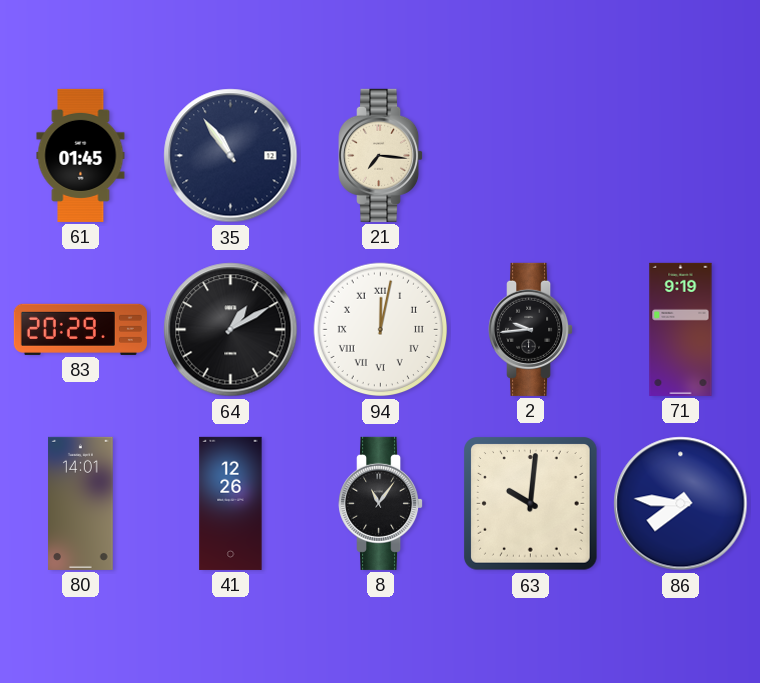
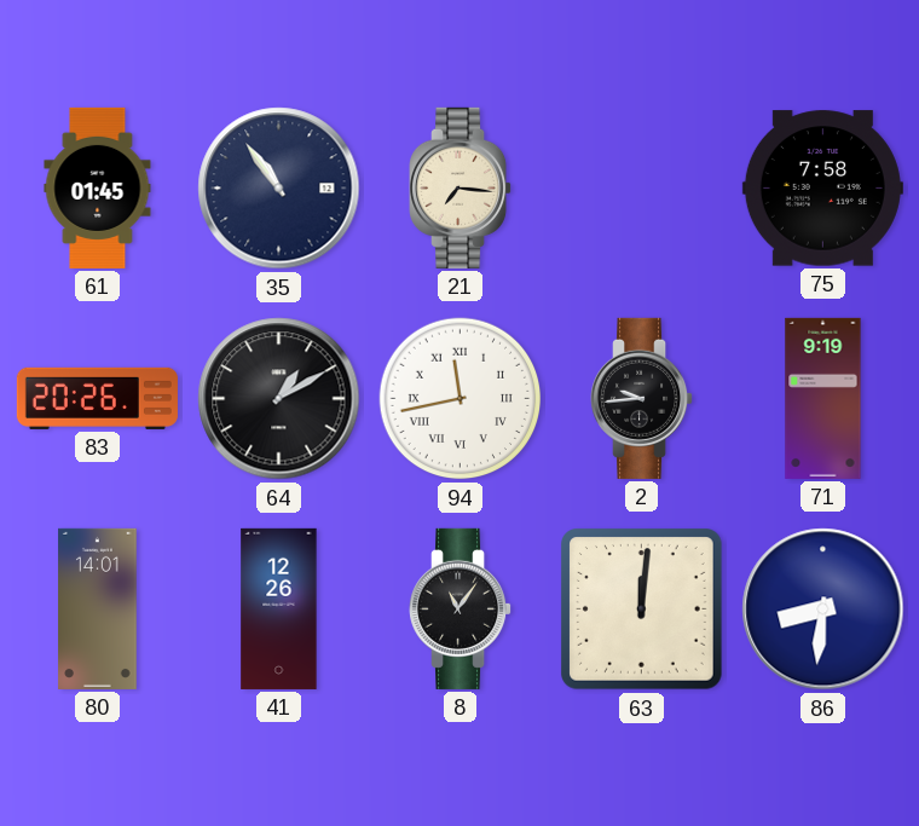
75: none -> 7:58 (822, 189)
83: 20:29 -> 20:26 (97, 398)
94: 12:02 -> 11:43 (461, 399)
63: 10:01 -> 12:01 (642, 610)
86: 7:46 -> 8:31 (823, 610)
